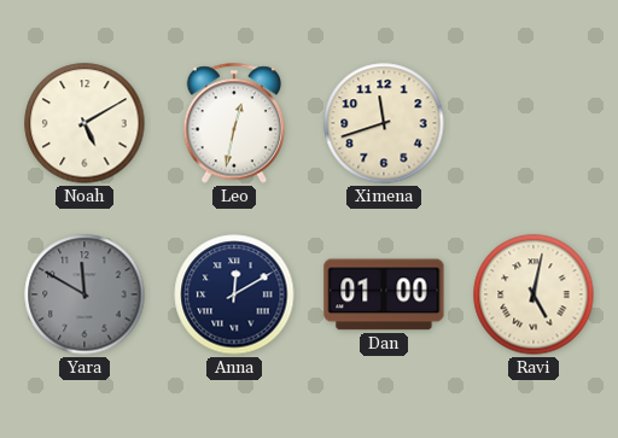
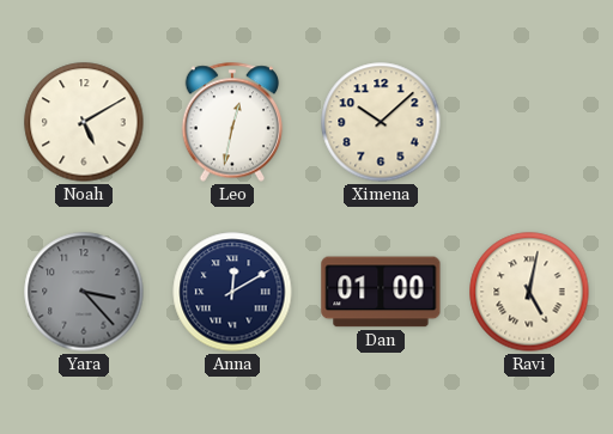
Ximena: 11:42 -> 10:08 (381, 122)
Yara: 11:50 -> 3:23 (84, 292)
